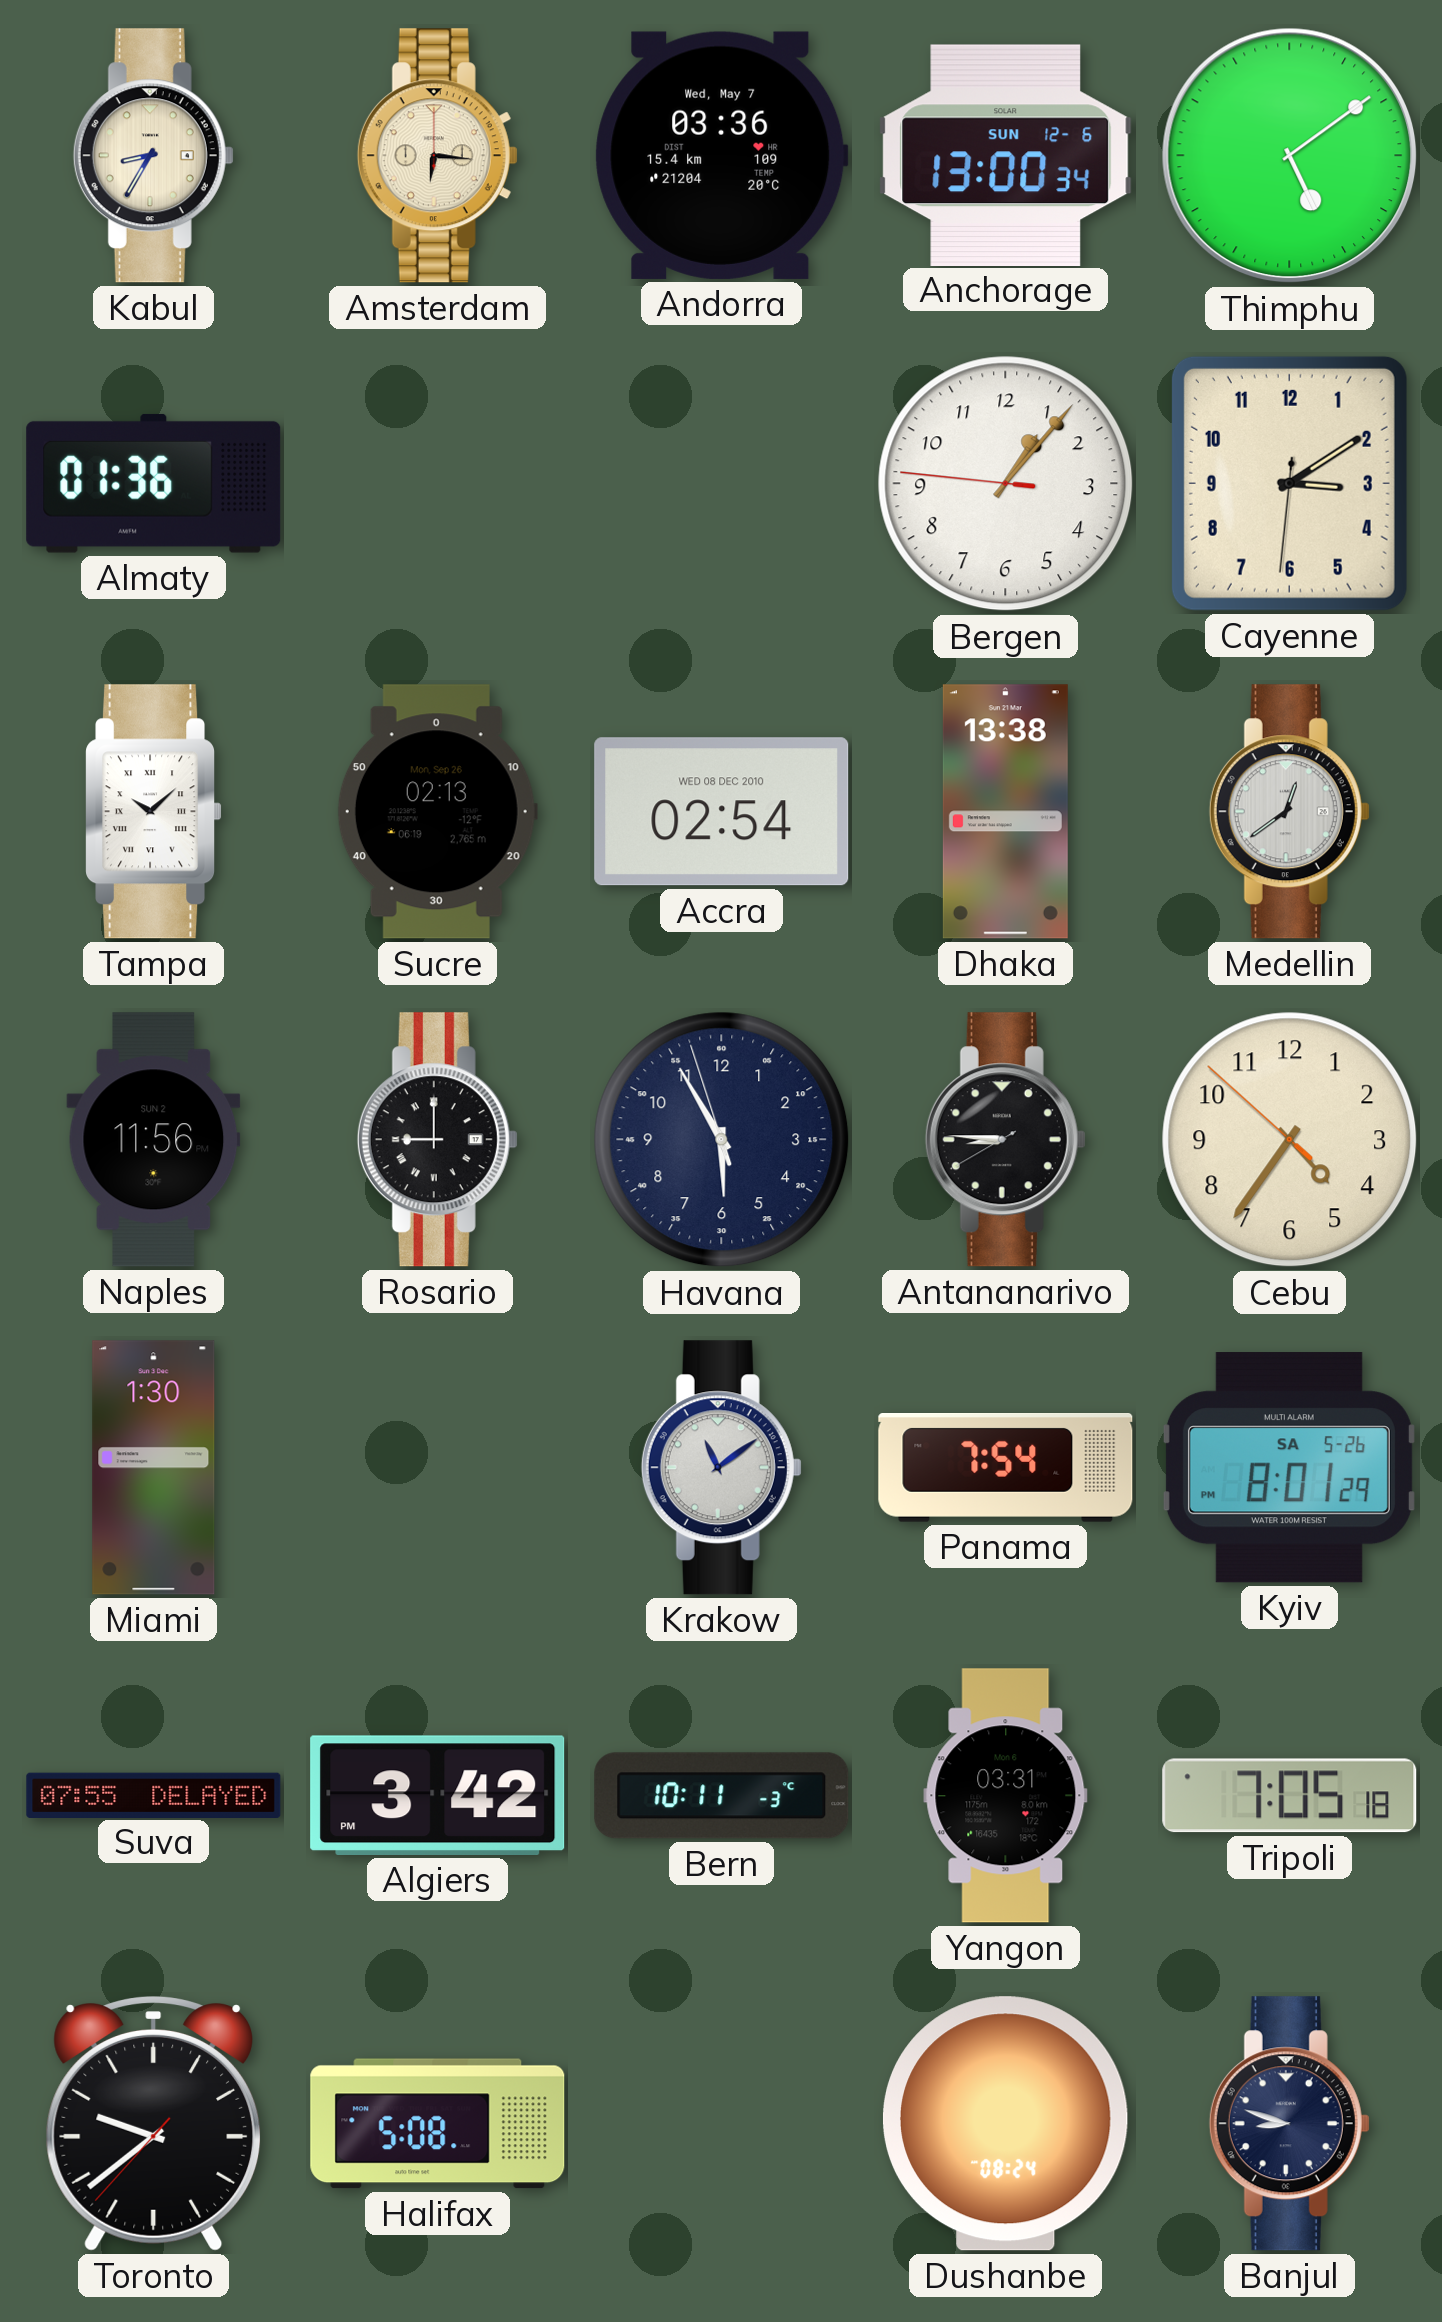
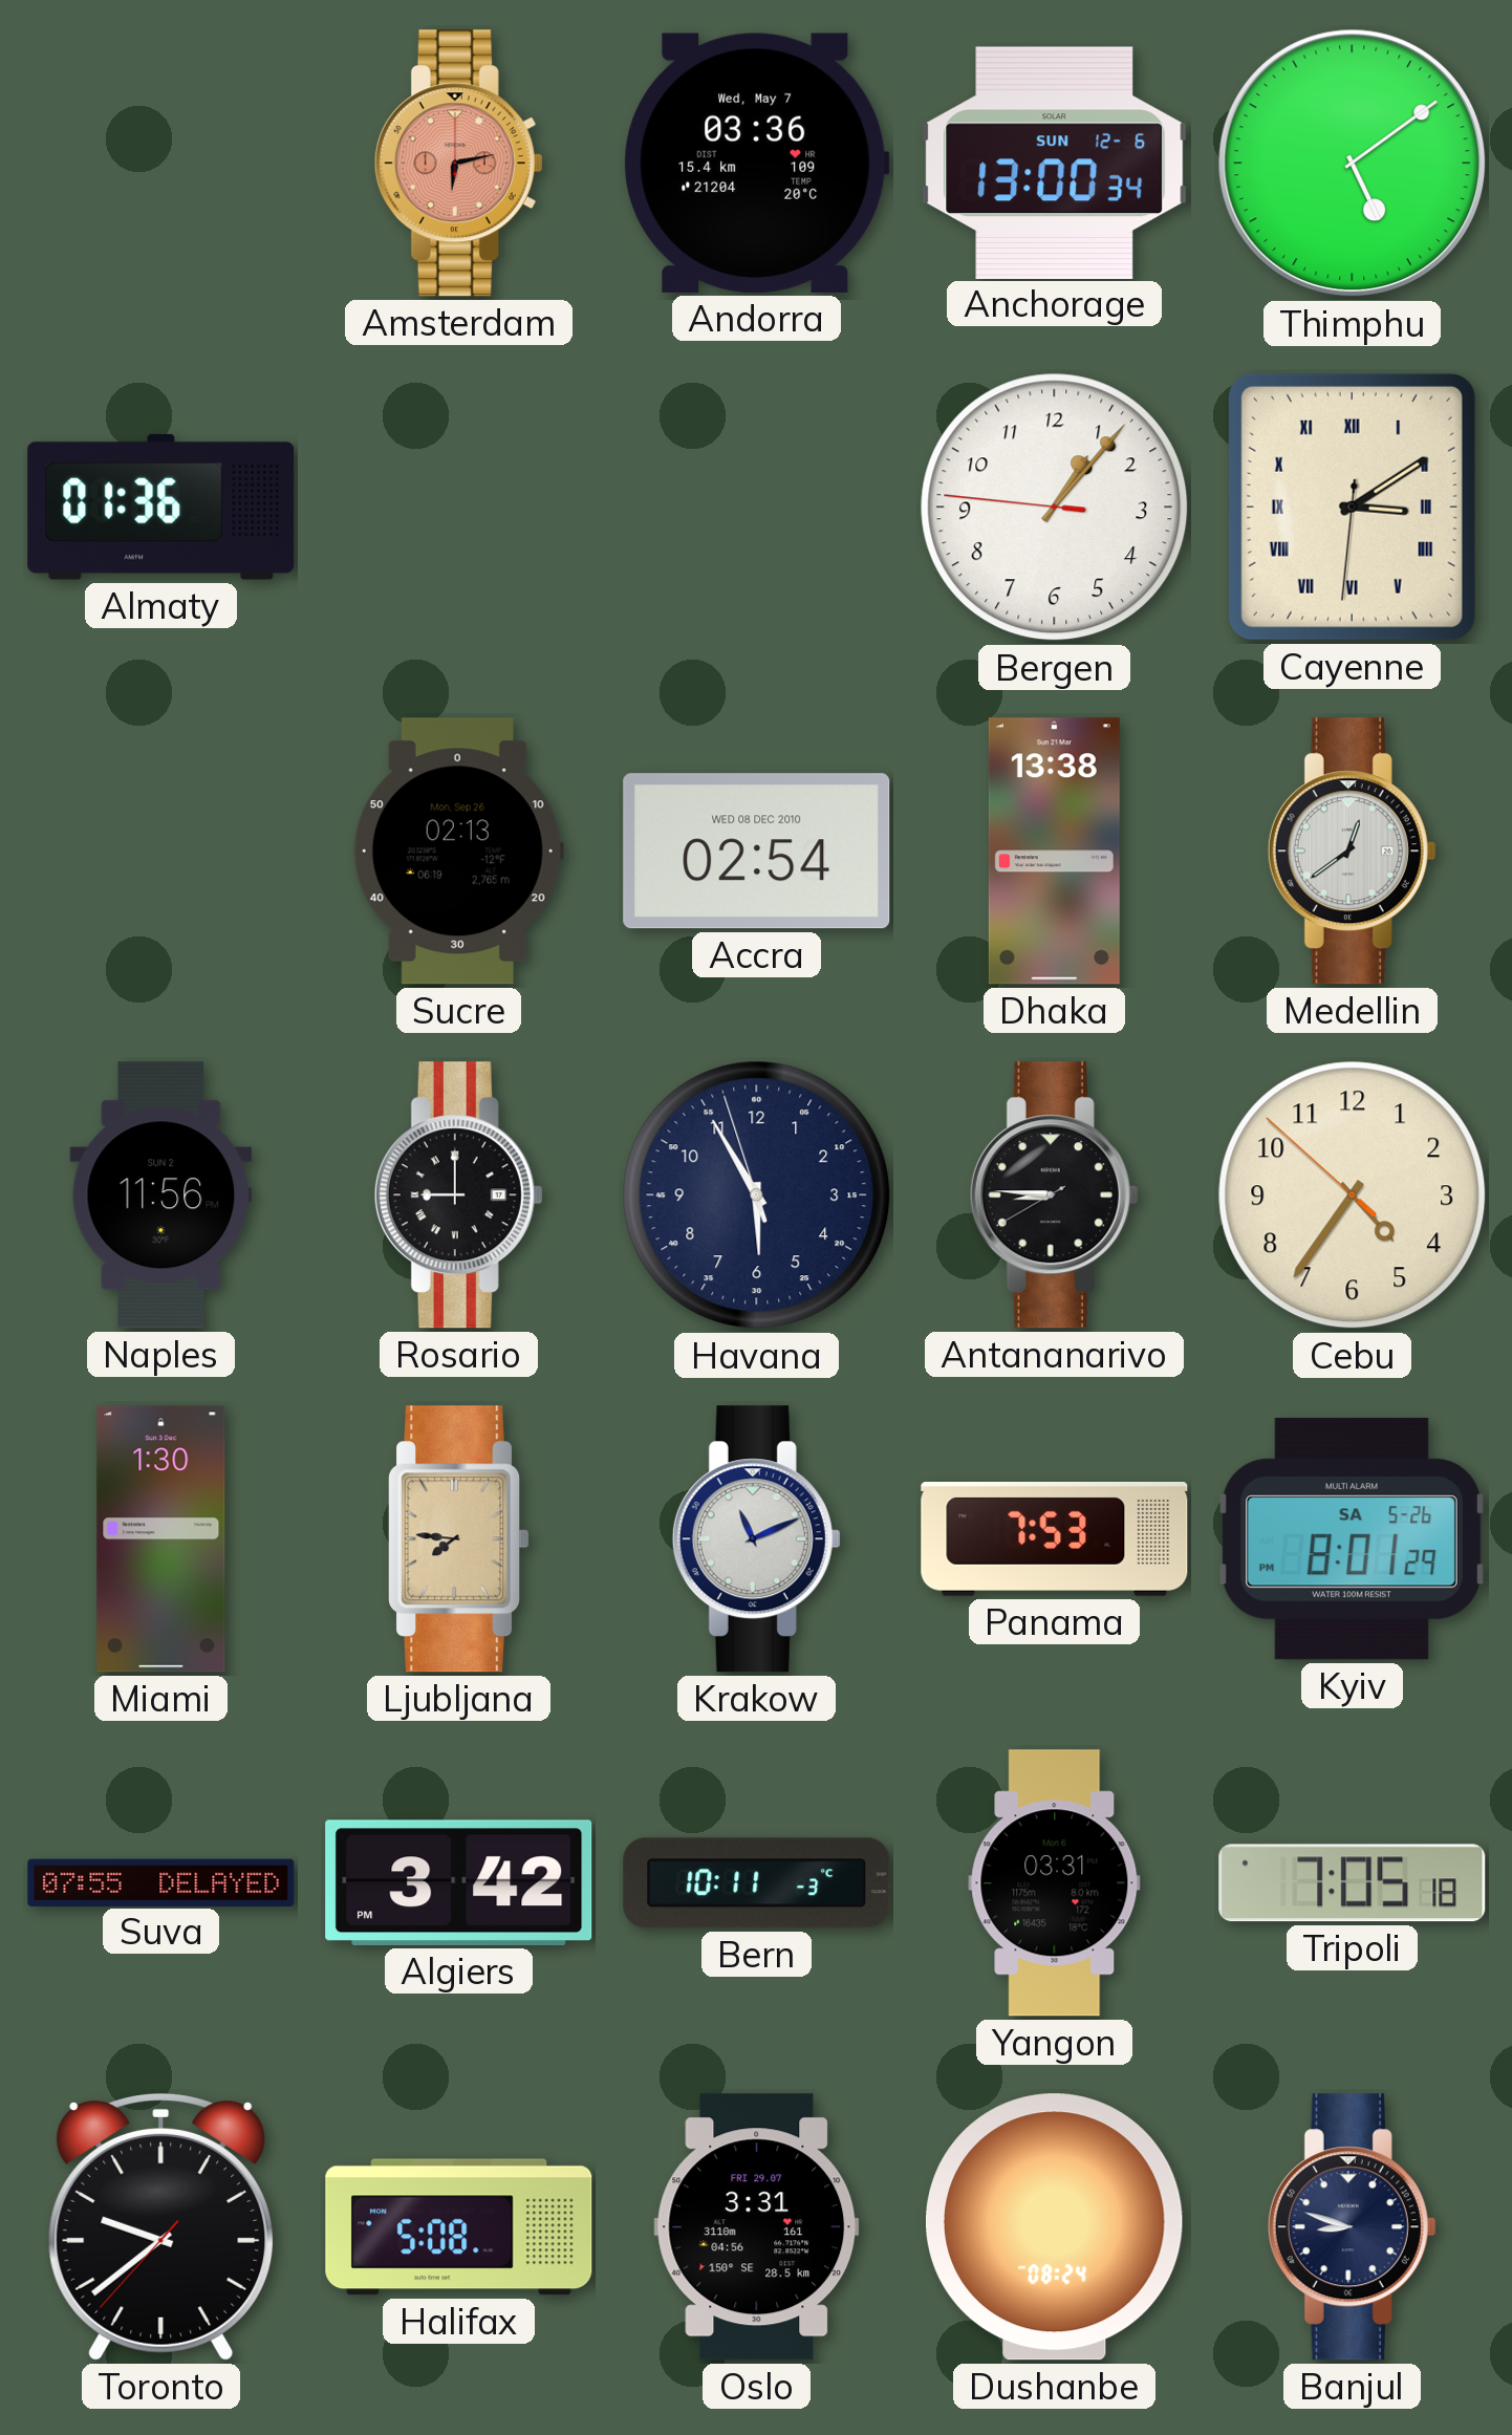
Kabul: 8:35 -> none (153, 156)
Amsterdam: 6:16 -> 6:13 (458, 164)
Amsterdam dial: cream -> salmon (458, 164)
Cayenne numerals: Arabic -> Roman (1352, 507)
Tampa: 10:08 -> none (154, 812)
Ljubljana: none -> 7:46 (459, 1539)
Krakow: 11:09 -> 11:11 (756, 1539)
Panama: 7:54 -> 7:53 (1055, 1539)
Oslo: none -> 3:31 (757, 2227)
